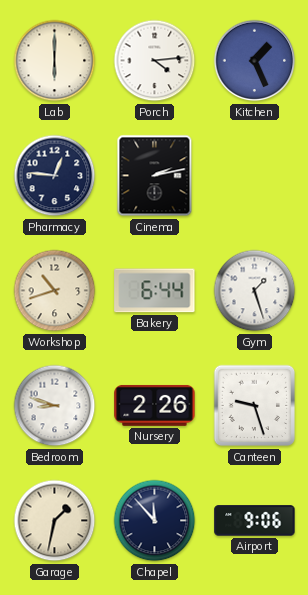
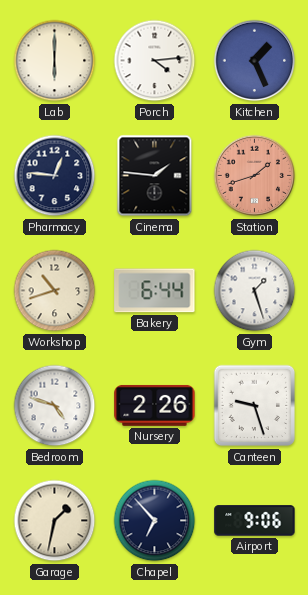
Cinema: 2:13 -> 1:46 (155, 176)
Station: none -> 1:42 (255, 176)
Bedroom: 8:48 -> 4:48 (55, 406)
Chapel: 11:53 -> 6:53 (155, 521)
